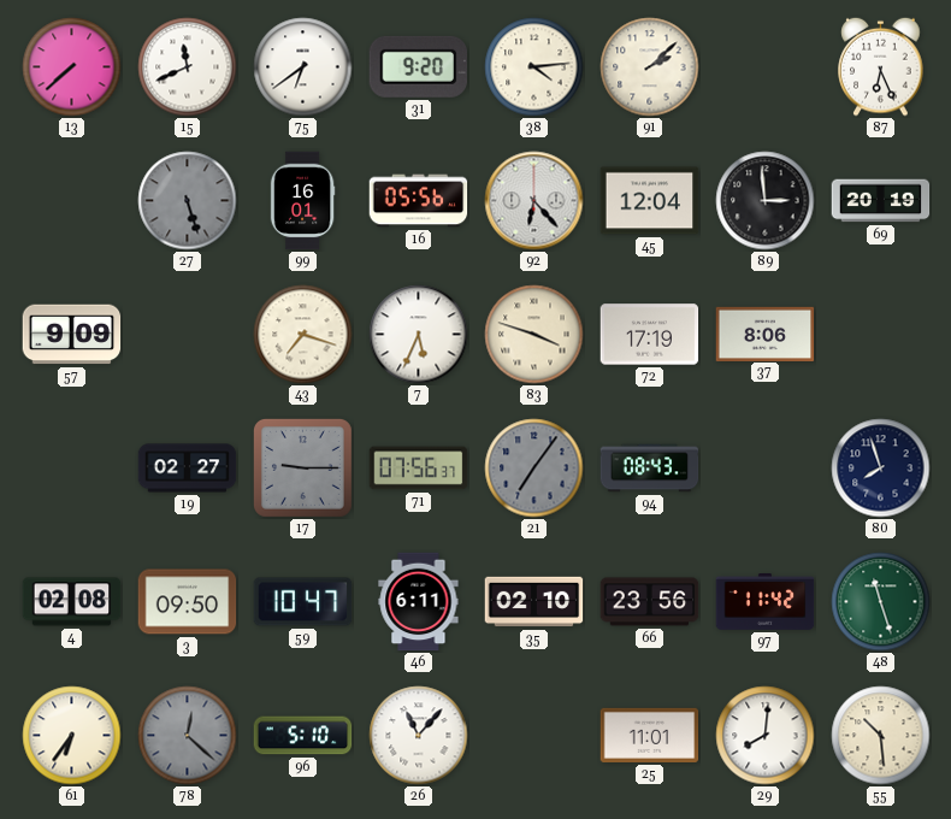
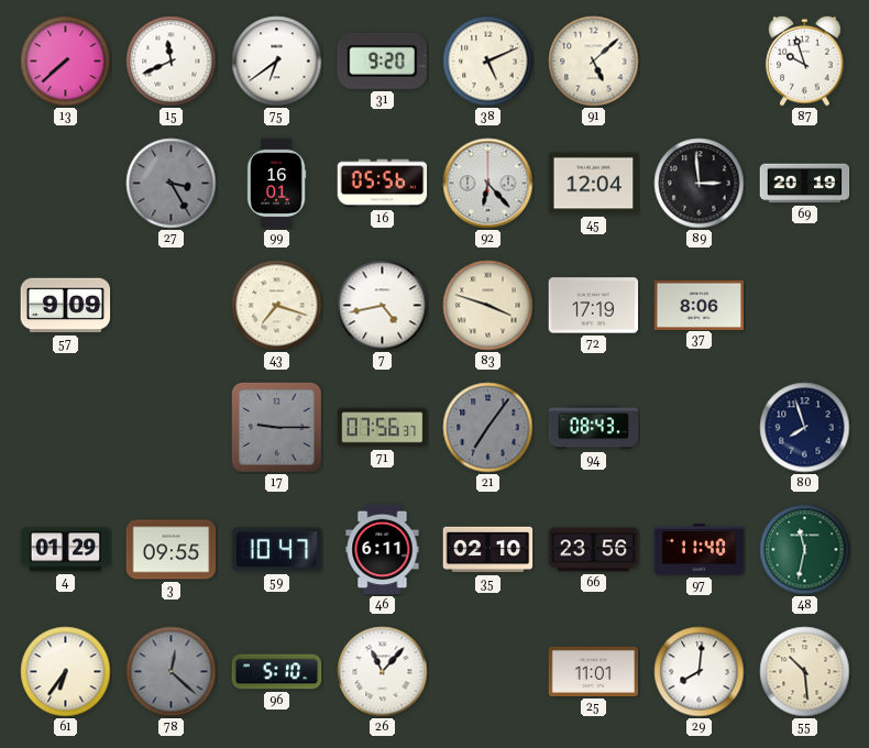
38: 4:14 -> 5:11 (488, 62)
91: 2:08 -> 5:08 (594, 62)
87: 6:26 -> 9:57 (805, 61)
27: 5:27 -> 3:25 (172, 184)
7: 5:34 -> 4:43 (383, 306)
19: 02:27 -> none (188, 469)
4: 02:08 -> 01:29 (66, 550)
3: 09:50 -> 09:55 (172, 550)
97: 11:42 -> 11:40 (700, 550)
48: 11:27 -> 11:32 (805, 550)
